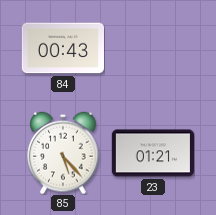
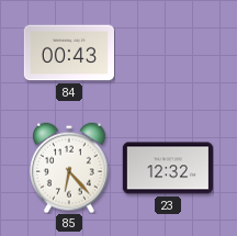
85: 5:23 -> 6:23 (69, 168)
23: 01:21 -> 12:32 (167, 168)
